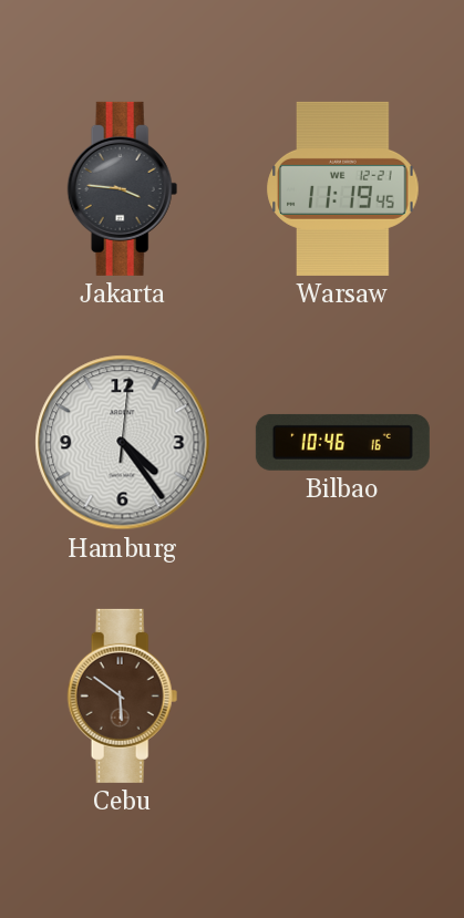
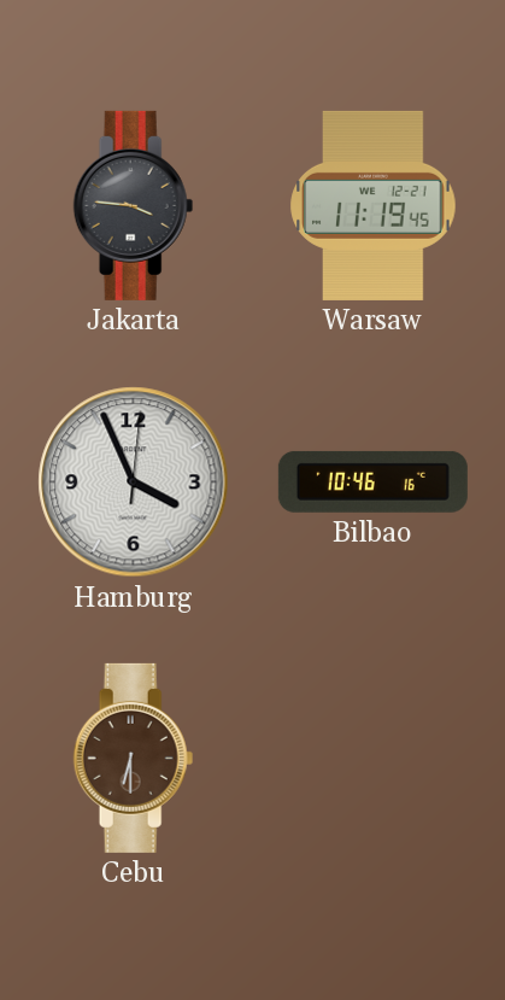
Hamburg: 4:24 -> 3:56 (134, 483)
Cebu: 5:51 -> 6:30 (134, 758)
